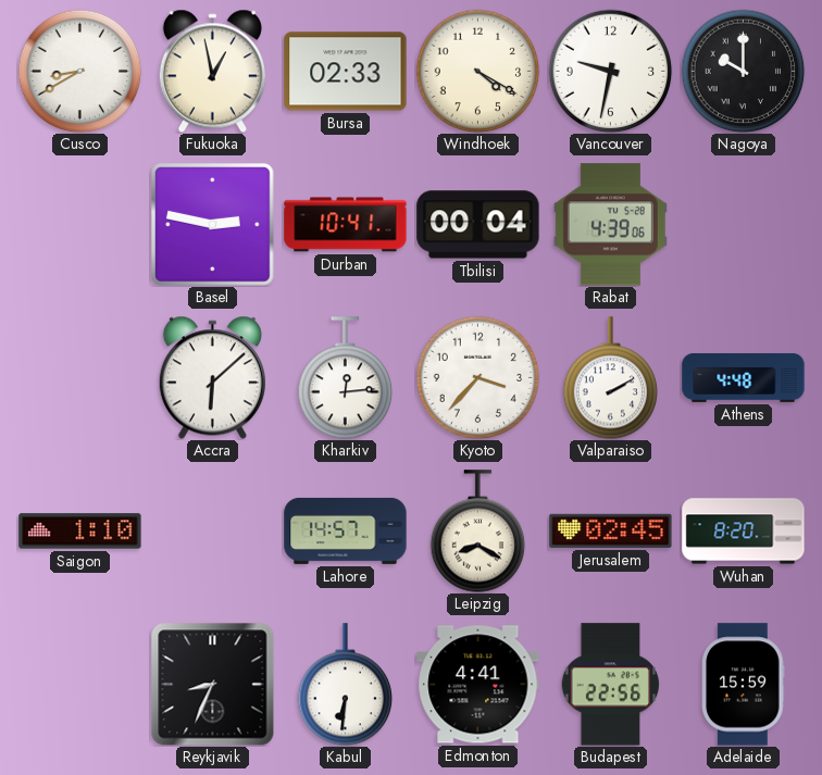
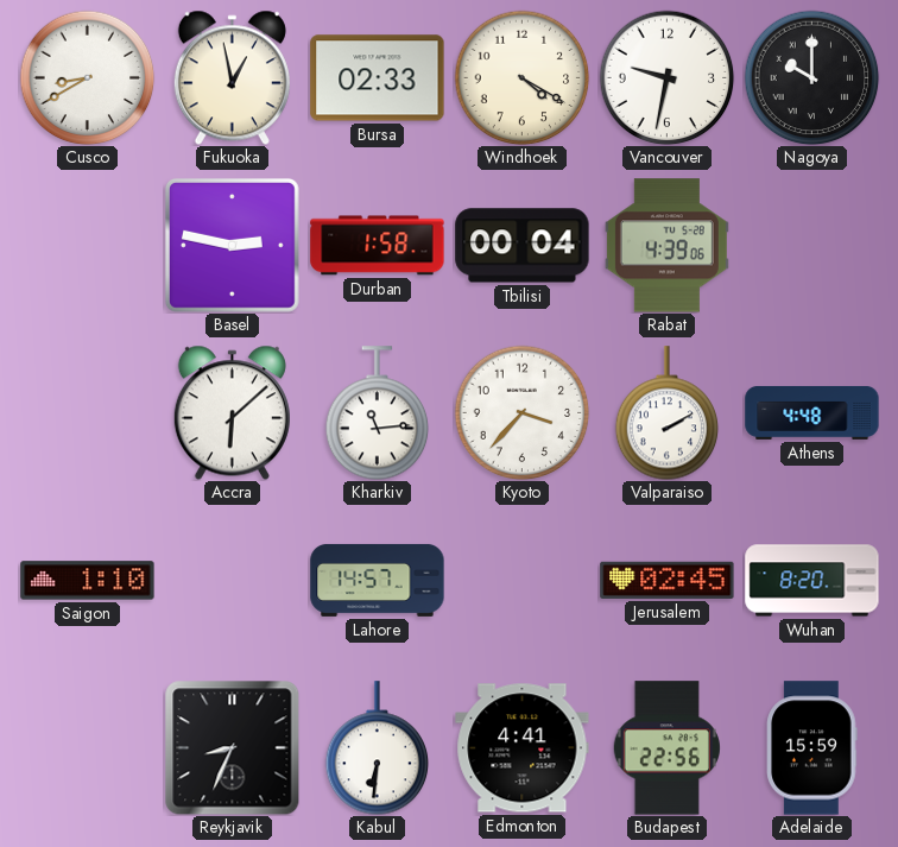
Durban: 10:41 -> 1:58 (378, 246)
Kharkiv: 12:14 -> 11:14 (378, 413)
Leipzig: 8:20 -> none (478, 532)
